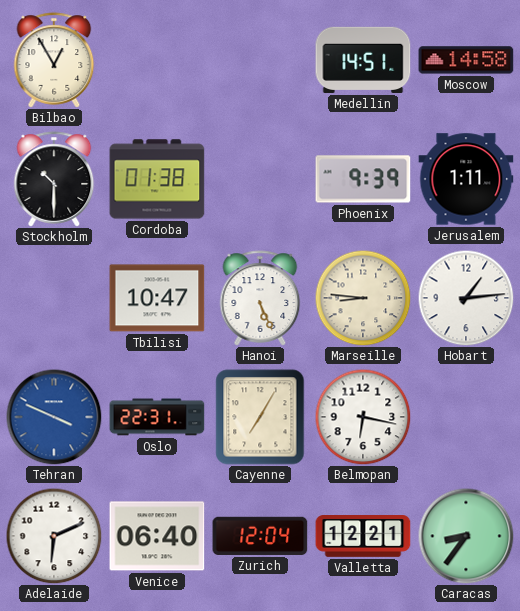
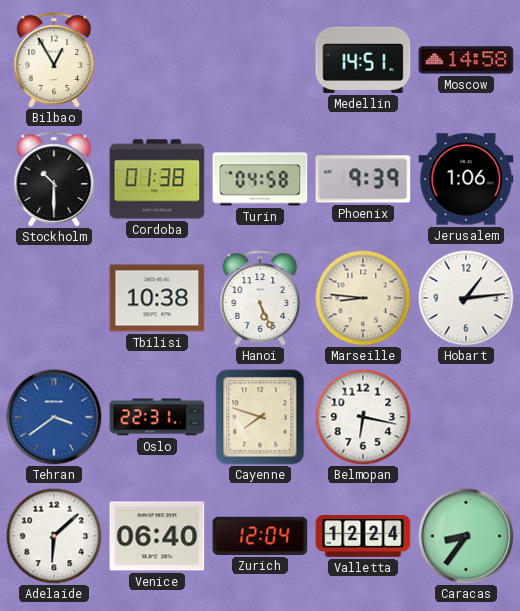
Turin: none -> 04:58 (260, 179)
Jerusalem: 1:11 -> 1:06 (466, 179)
Tbilisi: 10:47 -> 10:38 (157, 298)
Tehran: 3:49 -> 3:39 (54, 417)
Cayenne: 7:05 -> 7:48 (260, 417)
Adelaide: 6:11 -> 6:08 (54, 536)
Valletta: 12:21 -> 12:24 (363, 537)
